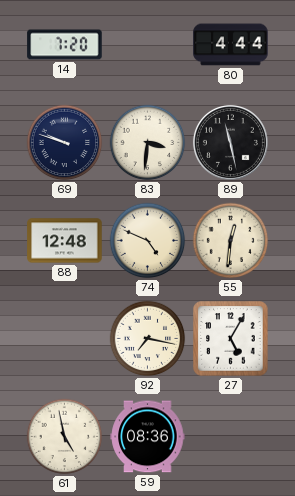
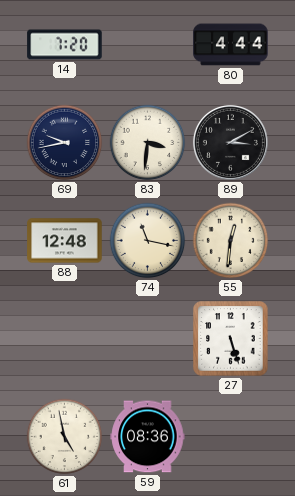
69: 9:48 -> 9:43 (65, 143)
89: 11:28 -> 3:10 (230, 142)
74: 4:49 -> 11:17 (148, 241)
92: 7:17 -> none (148, 339)
27: 5:05 -> 5:27 (231, 339)
